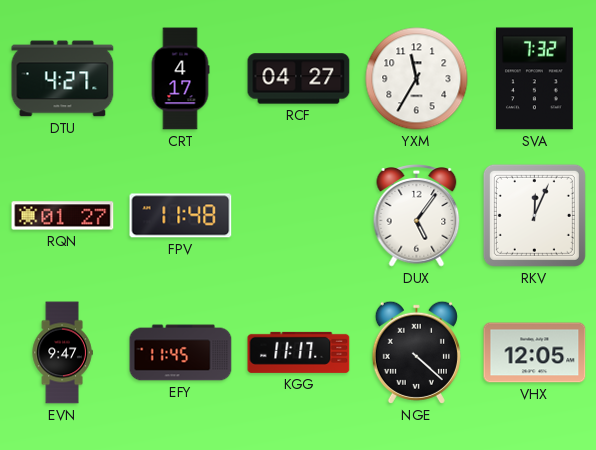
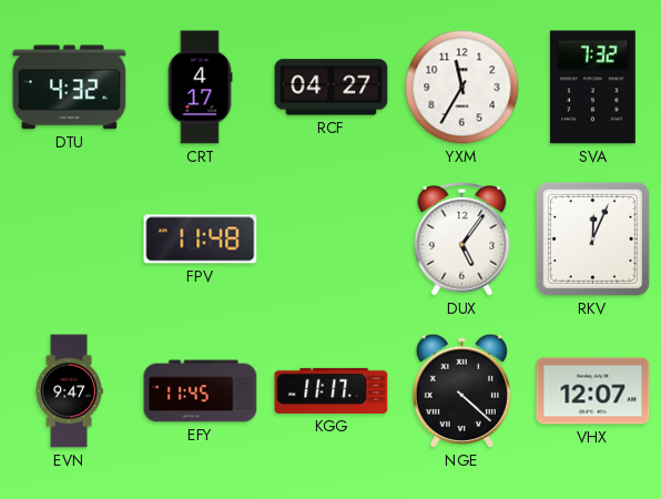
DTU: 4:27 -> 4:32 (70, 88)
RQN: 01:27 -> none (63, 216)
VHX: 12:05 -> 12:07 (593, 391)
